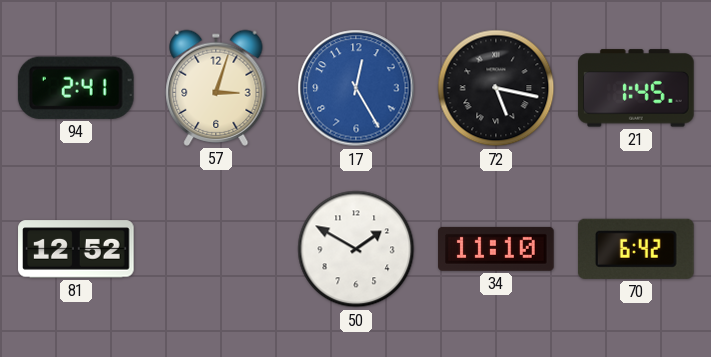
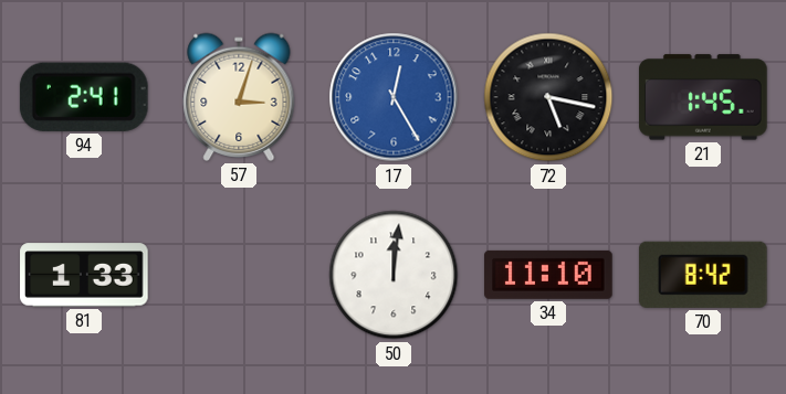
81: 12:52 -> 1:33 (84, 275)
50: 1:50 -> 12:01 (394, 275)
70: 6:42 -> 8:42 (703, 275)
